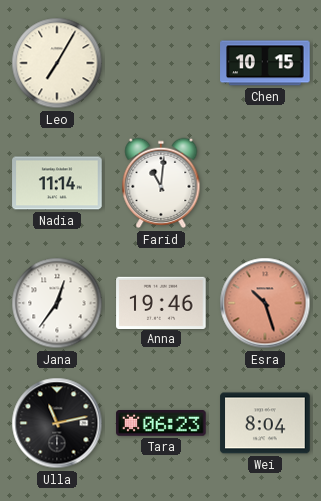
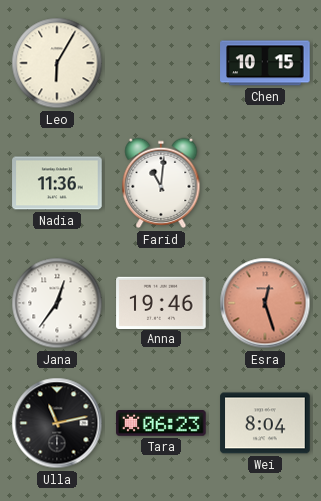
Leo: 7:05 -> 6:05 (57, 63)
Nadia: 11:14 -> 11:36 (57, 183)
Esra: 10:27 -> 12:27 (265, 303)
